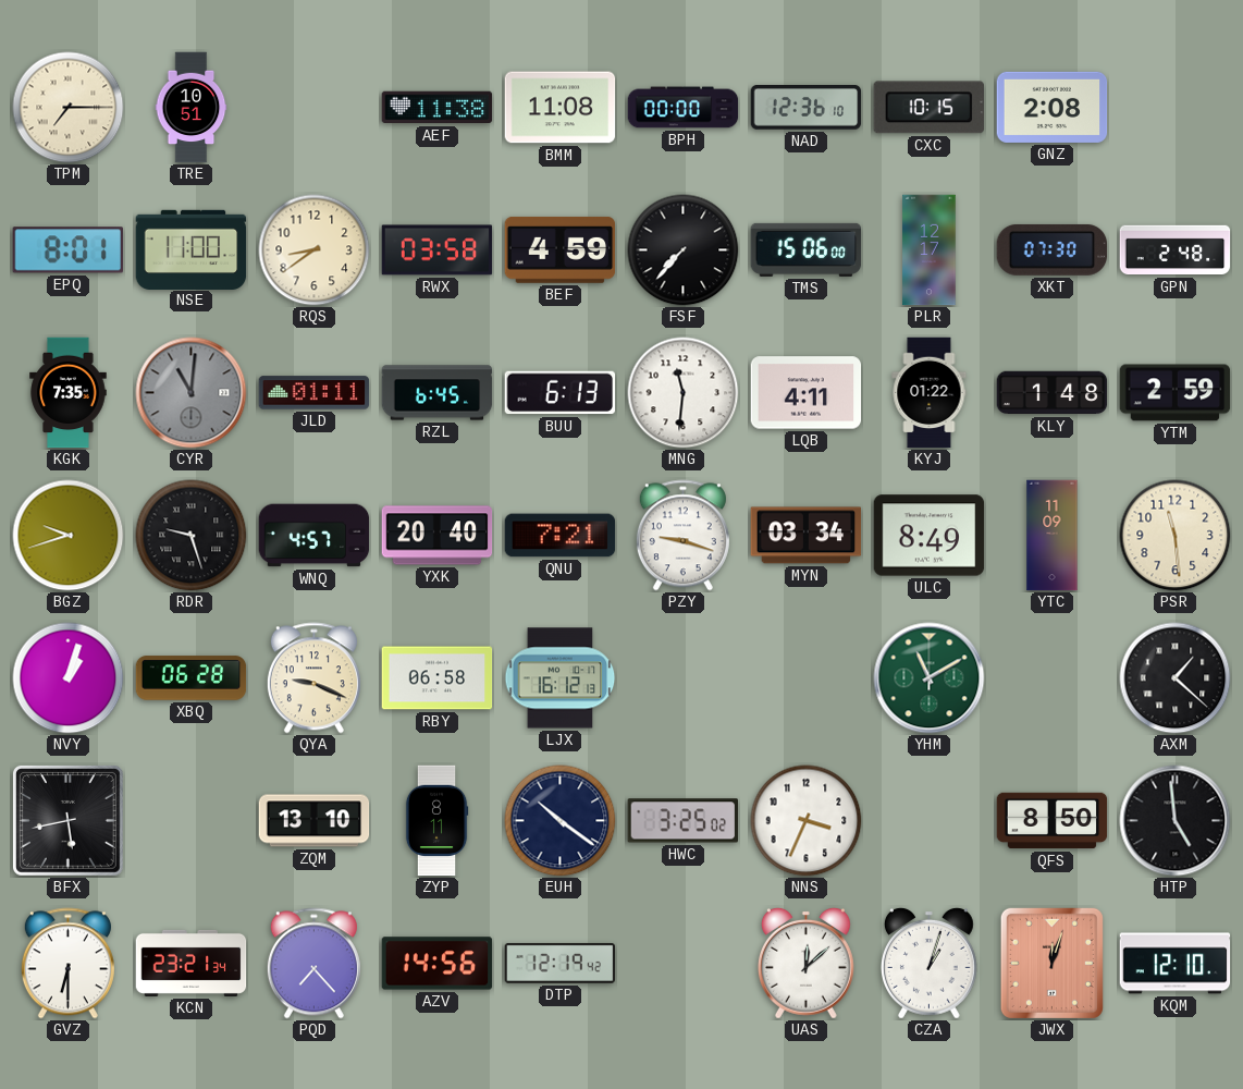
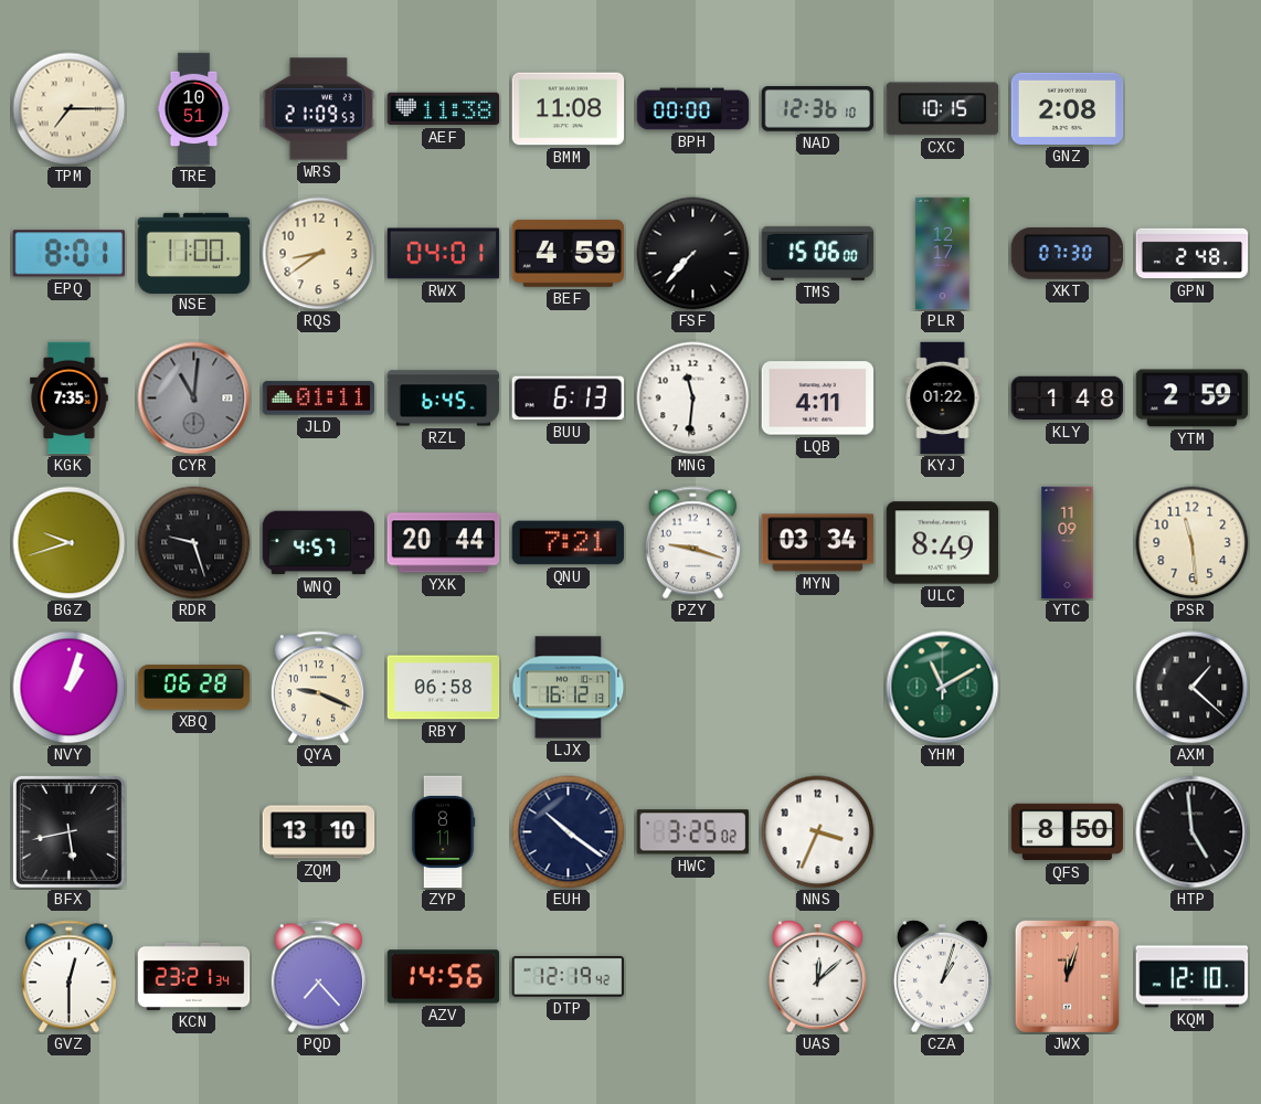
WRS: none -> 21:09 (319, 109)
RWX: 03:58 -> 04:01 (444, 254)
YXK: 20:40 -> 20:44 (444, 543)
GVZ: 6:30 -> 12:30 (68, 977)
